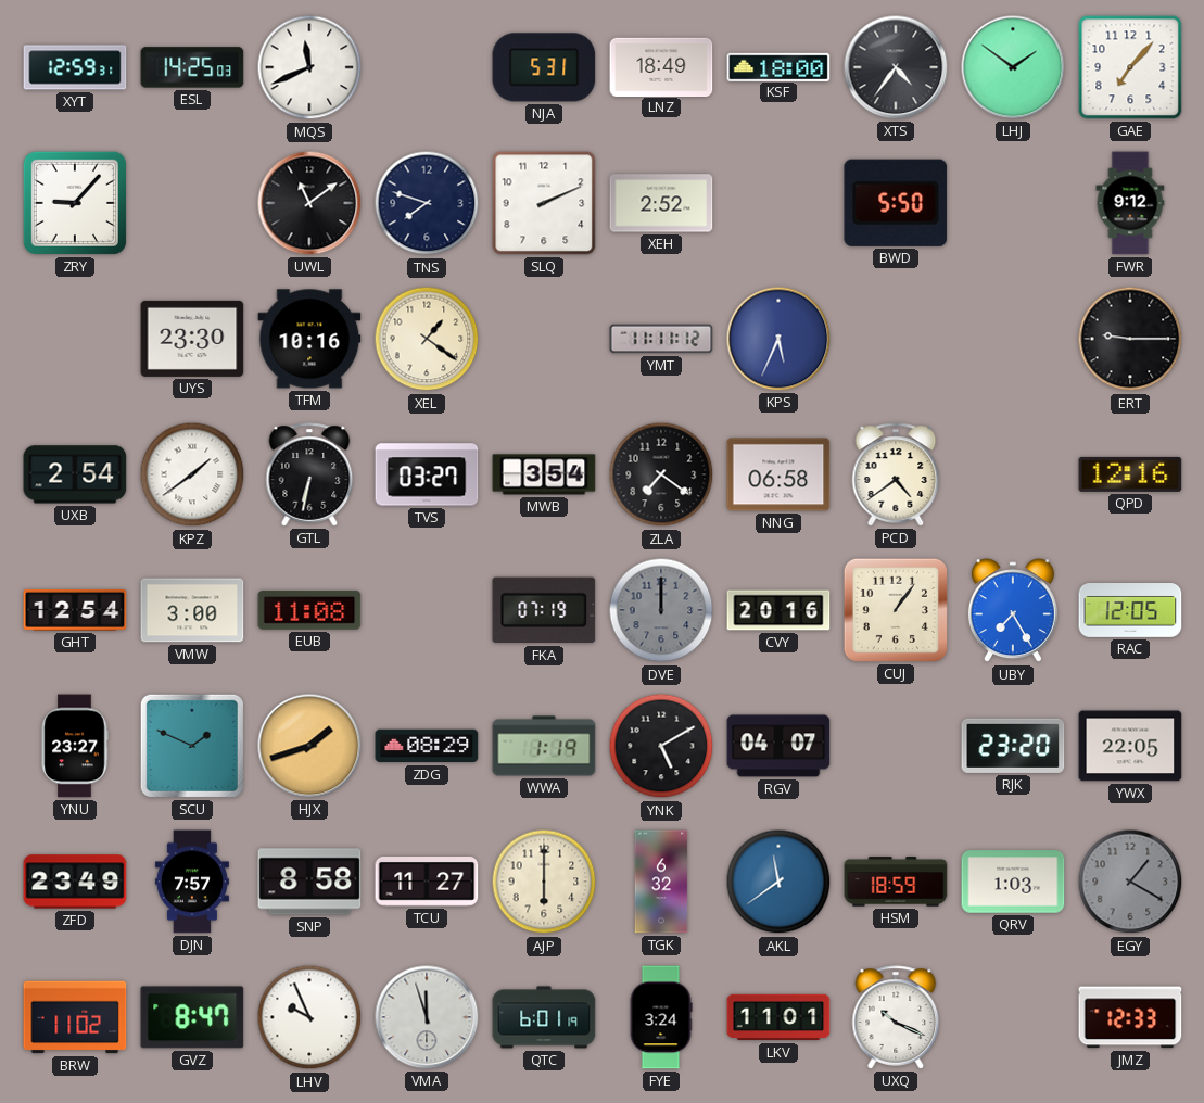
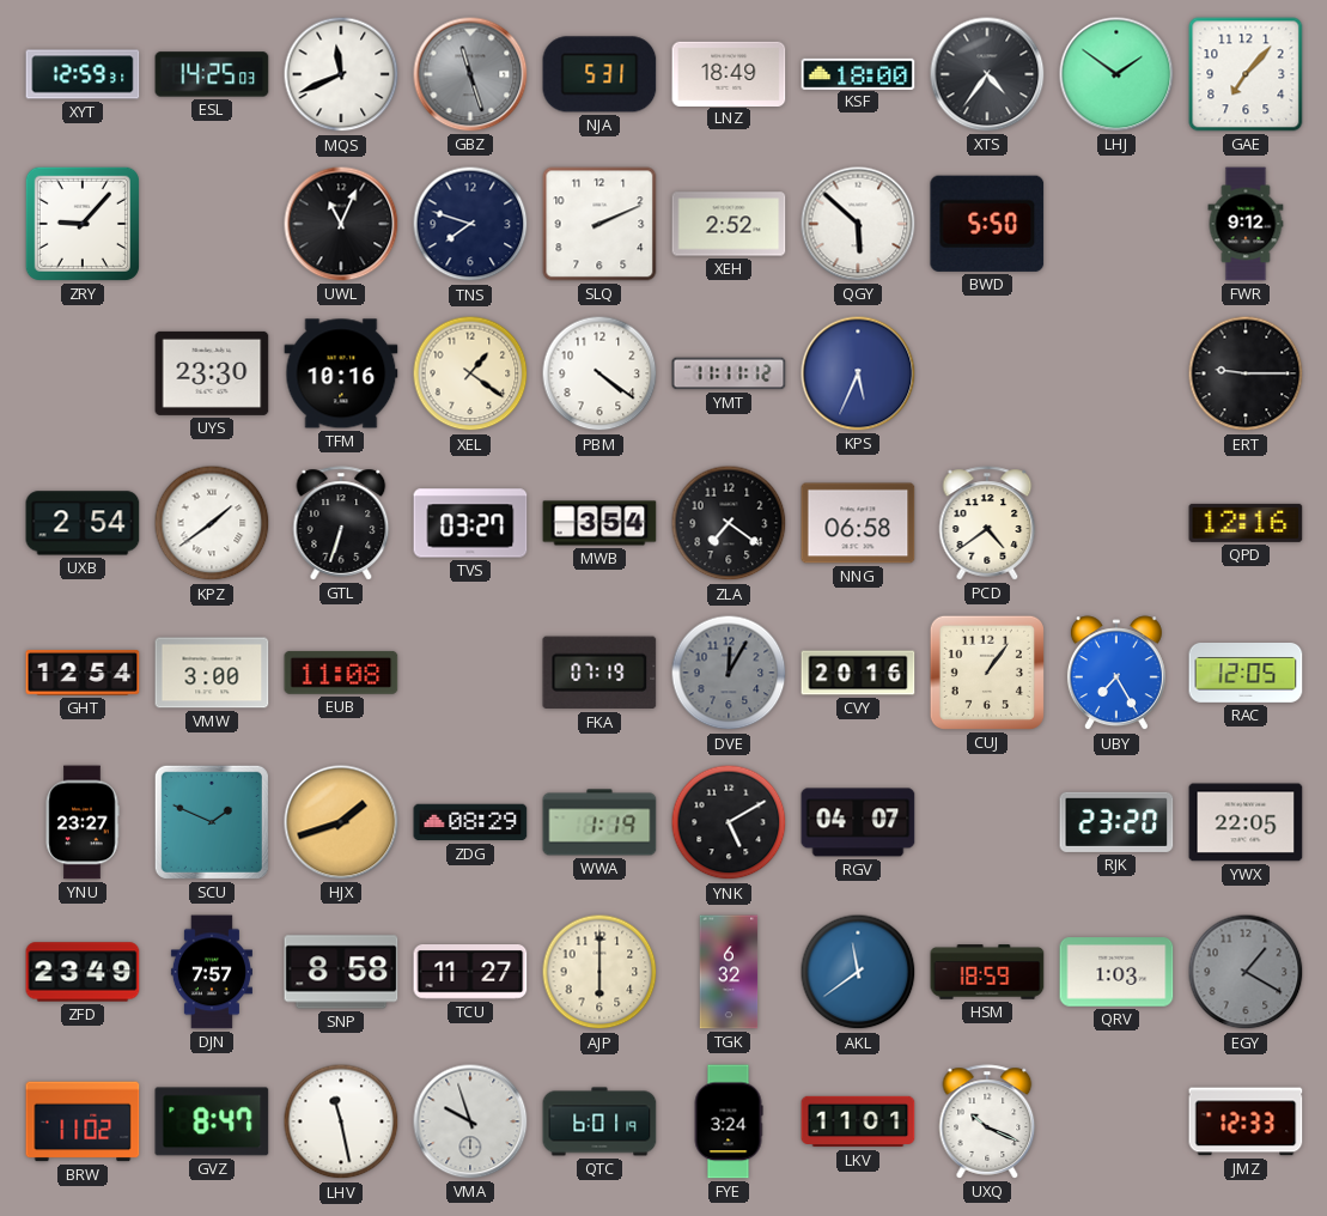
GBZ: none -> 11:27 (470, 74)
UWL: 11:09 -> 11:04 (341, 224)
QGY: none -> 5:52 (858, 224)
PBM: none -> 4:21 (599, 373)
GTL: 6:32 -> 6:33 (341, 523)
DVE: 12:00 -> 12:05 (729, 673)
LHV: 9:56 -> 11:28 (341, 1121)
VMA: 11:57 -> 9:57 (470, 1121)
